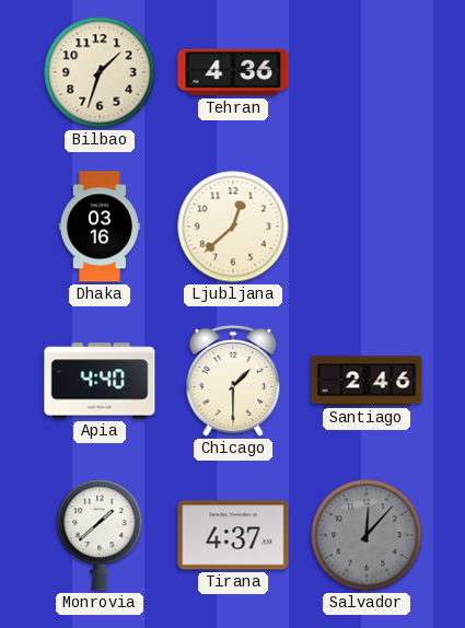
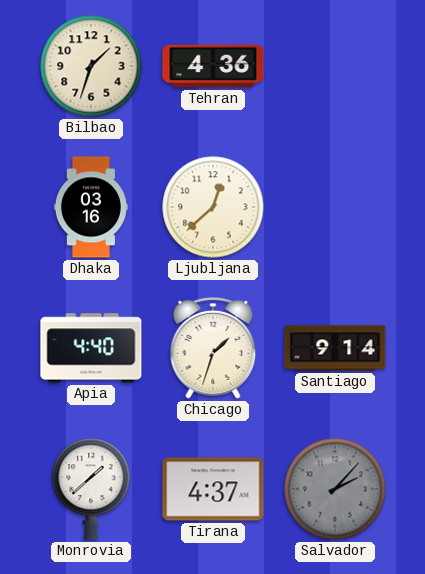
Chicago: 1:30 -> 1:33 (213, 349)
Santiago: 2:46 -> 9:14 (335, 348)
Salvador: 12:07 -> 2:07 (335, 489)
